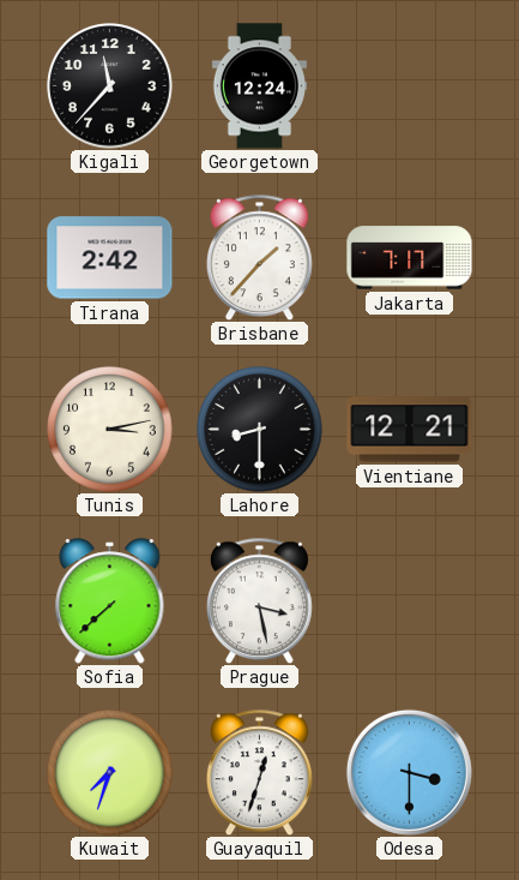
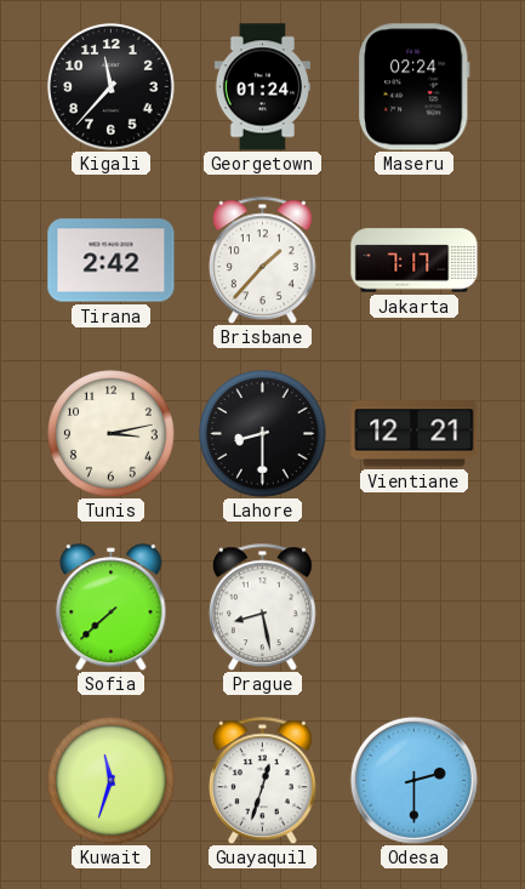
Georgetown: 12:24 -> 01:24 (262, 87)
Maseru: none -> 02:24 (413, 87)
Prague: 3:28 -> 8:28 (262, 606)
Kuwait: 7:33 -> 11:33 (112, 781)
Odesa: 3:30 -> 2:30 (413, 780)
